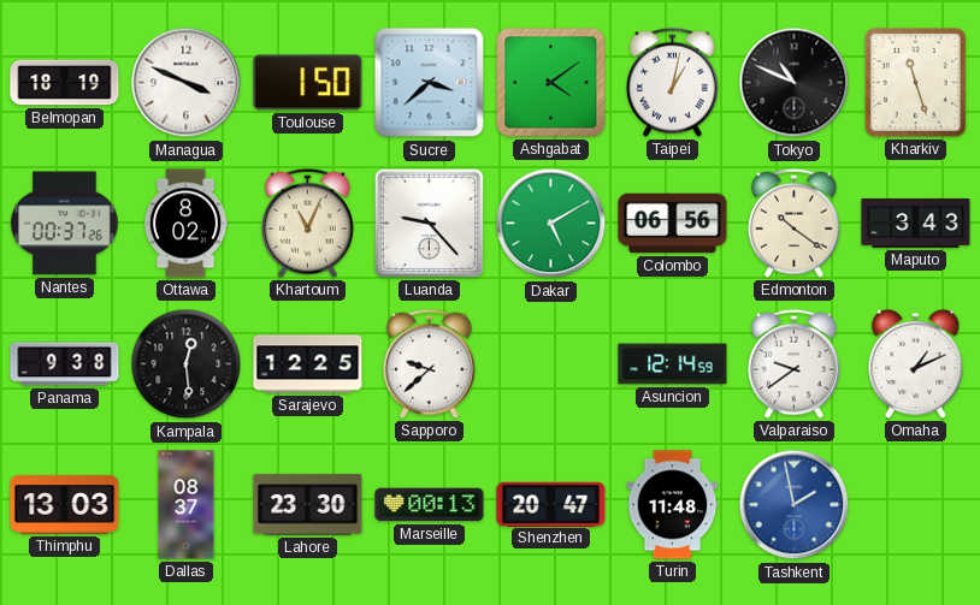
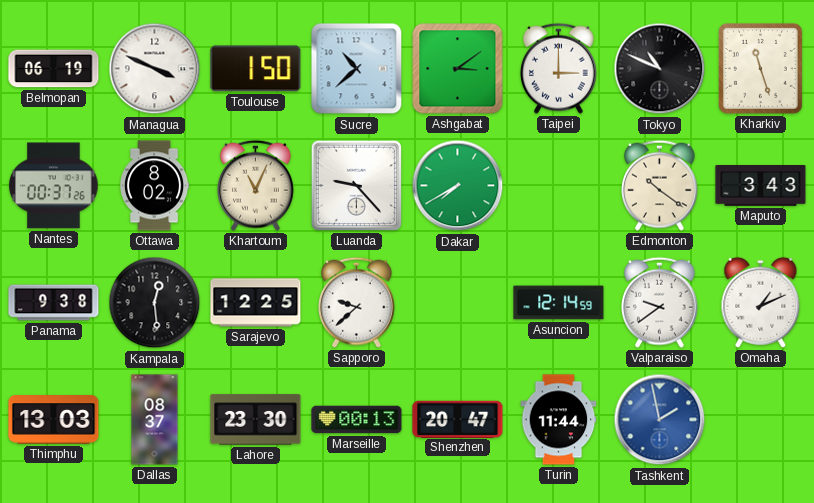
Belmopan: 18:19 -> 06:19 (54, 69)
Sucre: 3:38 -> 10:38 (357, 69)
Ashgabat: 4:09 -> 3:09 (458, 69)
Taipei: 1:02 -> 3:00 (559, 68)
Dakar: 5:10 -> 7:40 (458, 186)
Colombo: 06:56 -> none (673, 224)
Turin: 11:48 -> 11:44 (559, 420)
